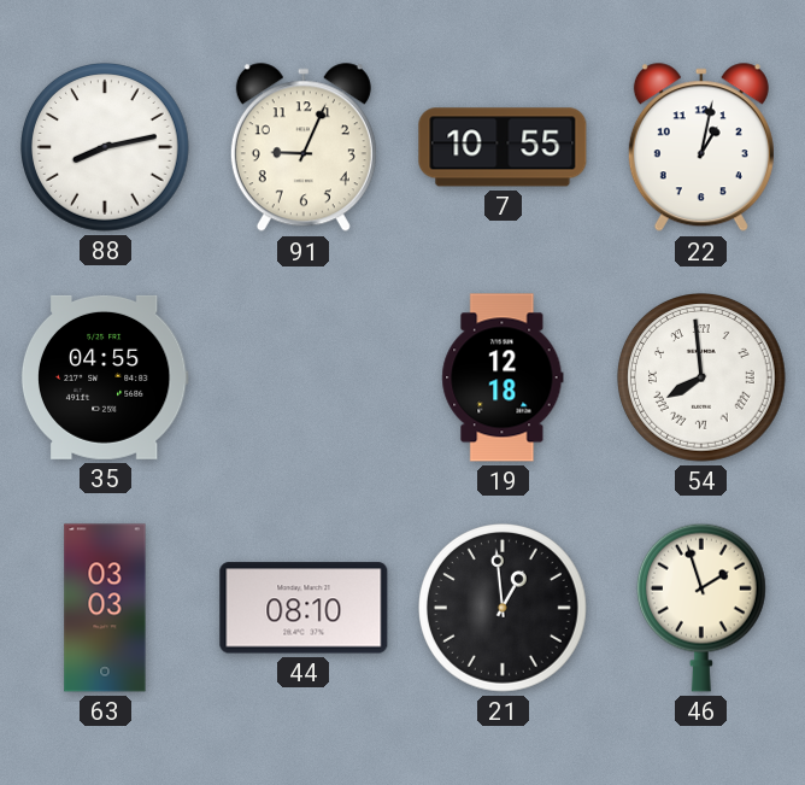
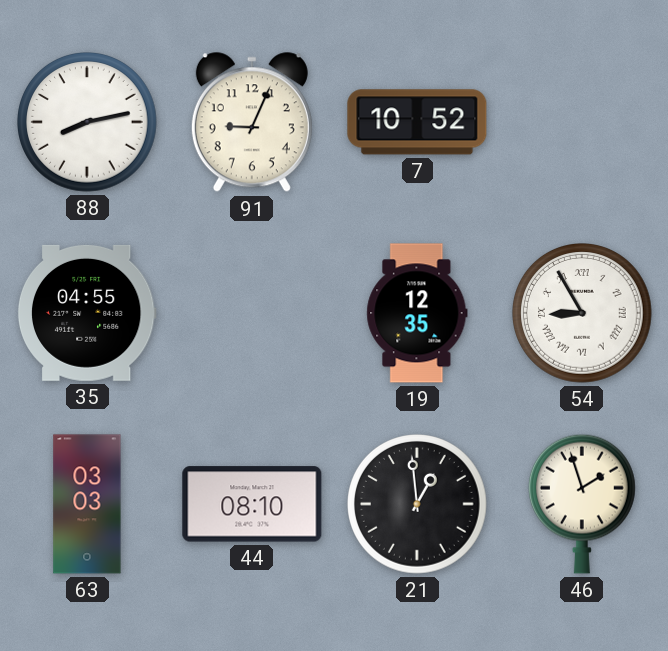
7: 10:55 -> 10:52 (417, 122)
22: 1:02 -> none (701, 148)
19: 12:18 -> 12:35 (417, 313)
54: 7:59 -> 8:55 (583, 314)
